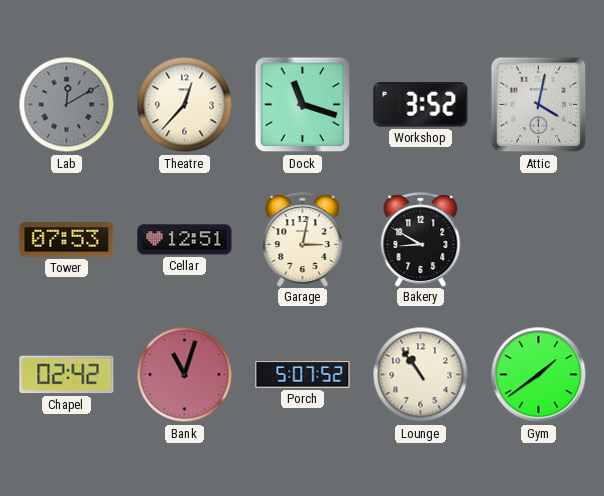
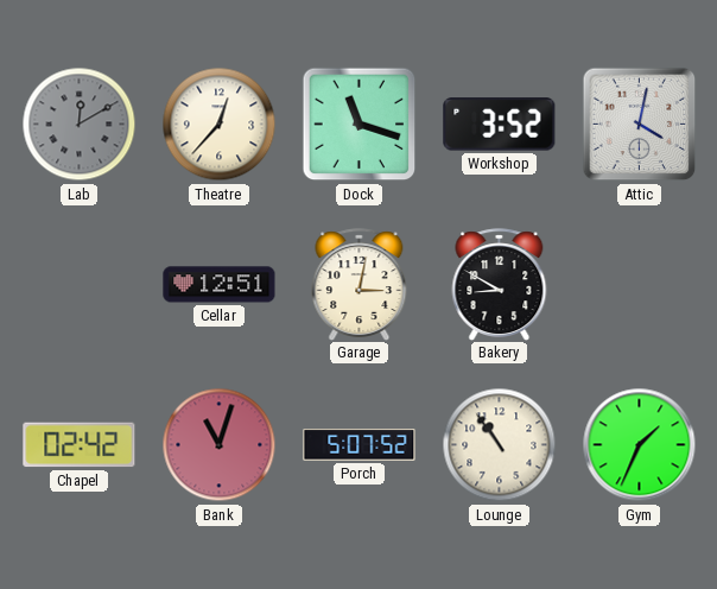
Tower: 07:53 -> none (67, 240)
Gym: 1:39 -> 1:34 (640, 445)
